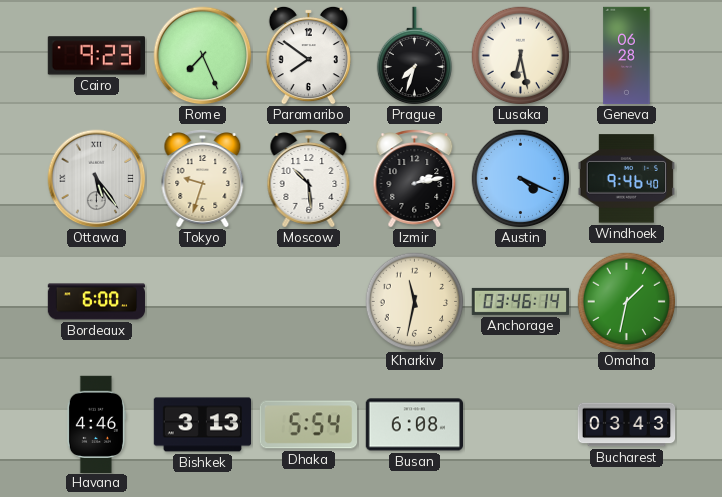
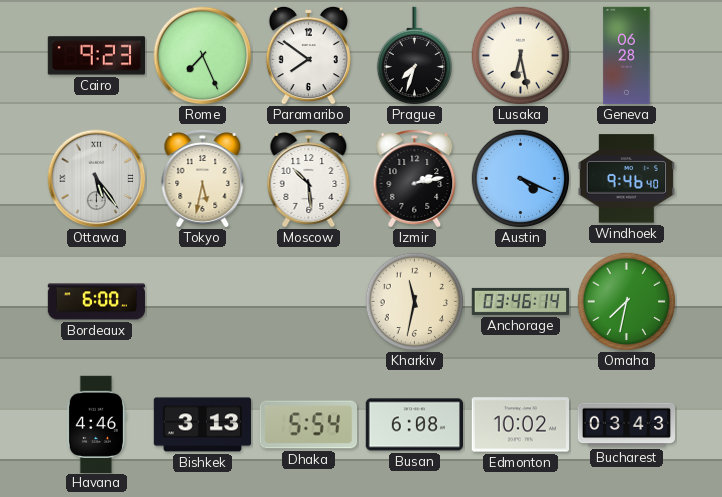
Tokyo: 9:33 -> 5:32 (203, 179)
Omaha: 1:32 -> 7:32 (627, 302)
Edmonton: none -> 10:02 (520, 425)
